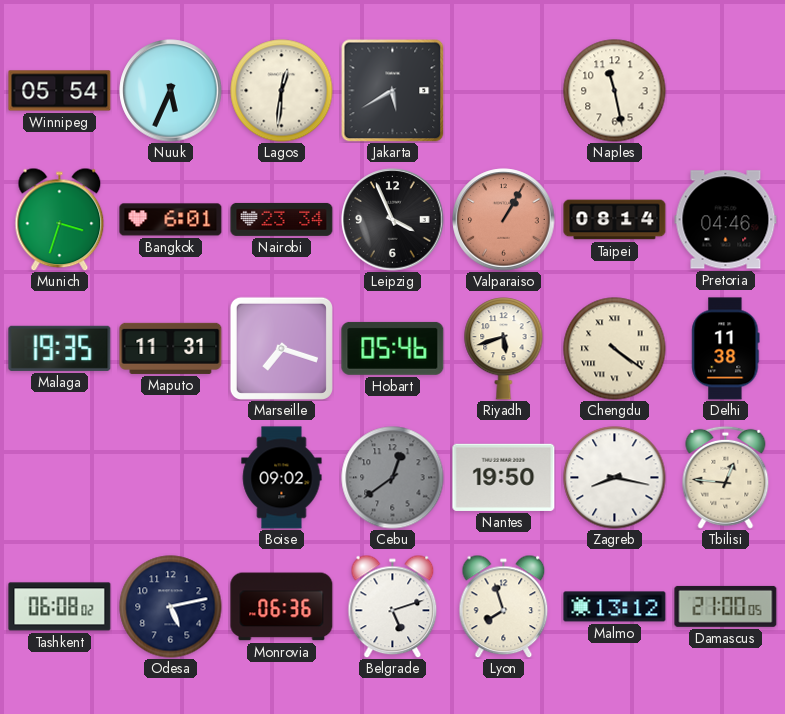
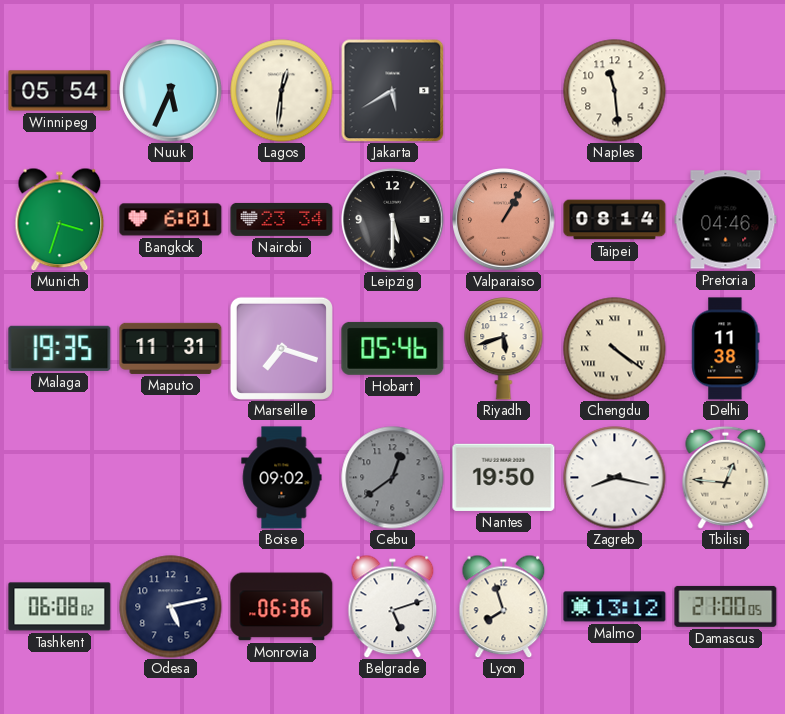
Naples: 11:28 -> 11:29 (615, 91)
Leipzig: 3:56 -> 5:30 (393, 220)
